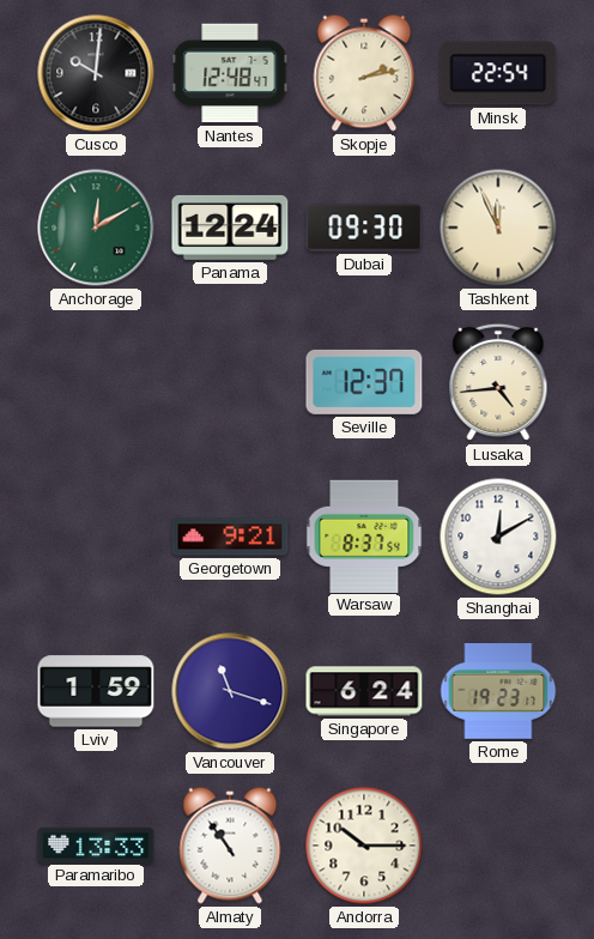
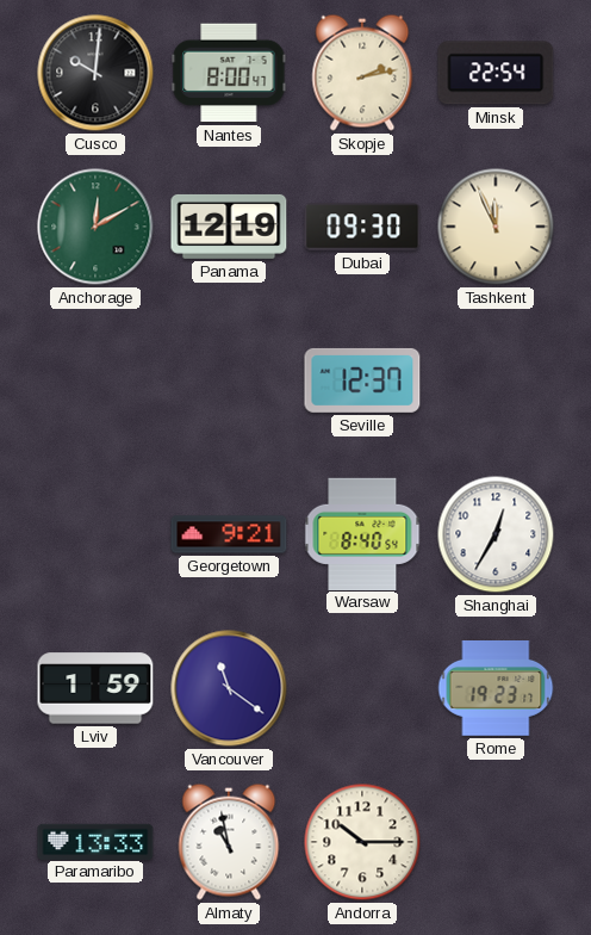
Nantes: 12:48 -> 8:00 (229, 73)
Panama: 12:24 -> 12:19 (229, 227)
Lusaka: 4:44 -> none (498, 382)
Warsaw: 8:37 -> 8:40 (362, 533)
Shanghai: 12:10 -> 12:35 (496, 534)
Vancouver: 11:18 -> 11:21 (229, 688)
Singapore: 6:24 -> none (364, 691)
Almaty: 10:54 -> 10:58 (229, 842)
